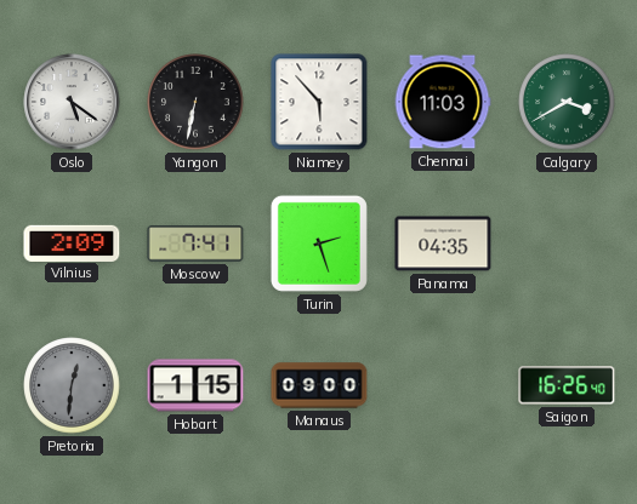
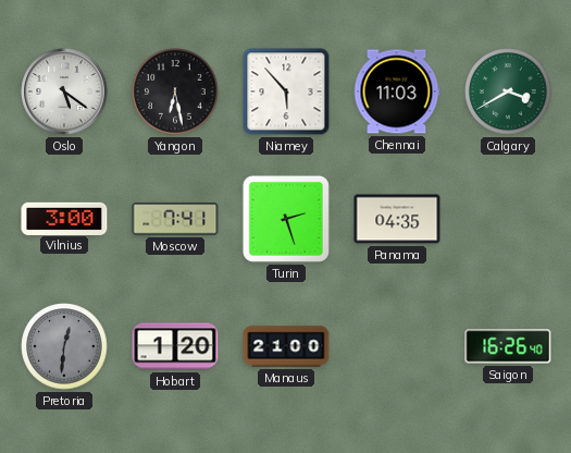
Yangon: 6:32 -> 6:28 (175, 91)
Vilnius: 2:09 -> 3:00 (64, 218)
Hobart: 1:15 -> 1:20 (175, 346)
Manaus: 09:00 -> 21:00 (286, 346)
